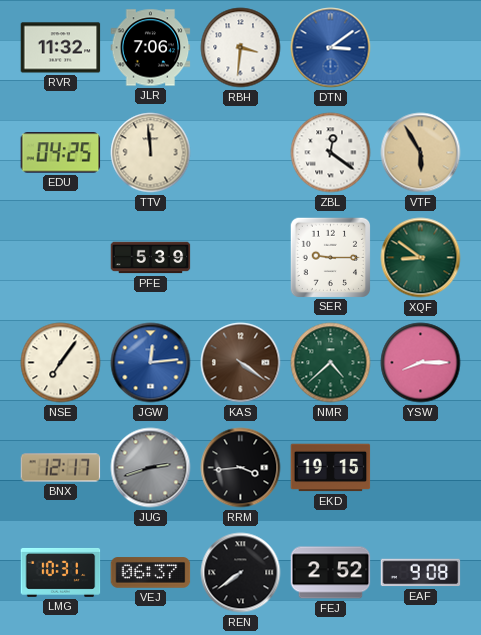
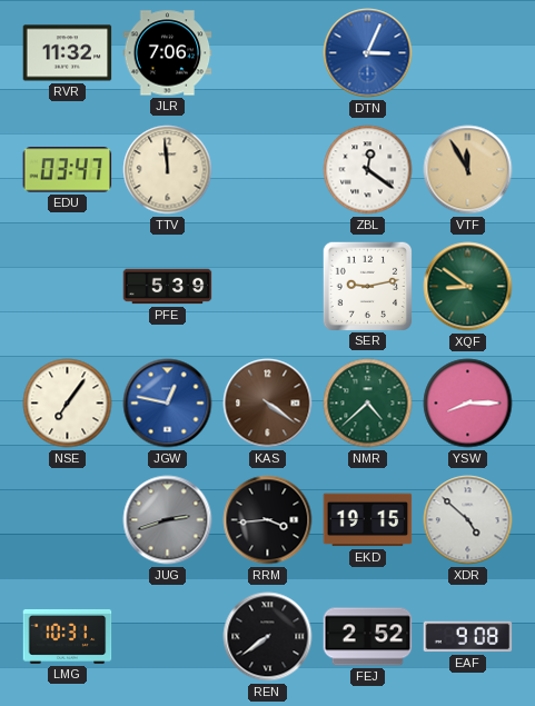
RBH: 3:31 -> none (241, 48)
DTN: 3:09 -> 3:04 (368, 53)
EDU: 04:25 -> 03:47 (68, 170)
VTF: 5:55 -> 11:55 (468, 170)
SER: 9:15 -> 9:13 (367, 286)
JGW: 12:14 -> 12:47 (168, 404)
BNX: 12:17 -> none (61, 468)
XDR: none -> 4:52 (468, 520)
VEJ: 06:37 -> none (151, 573)
